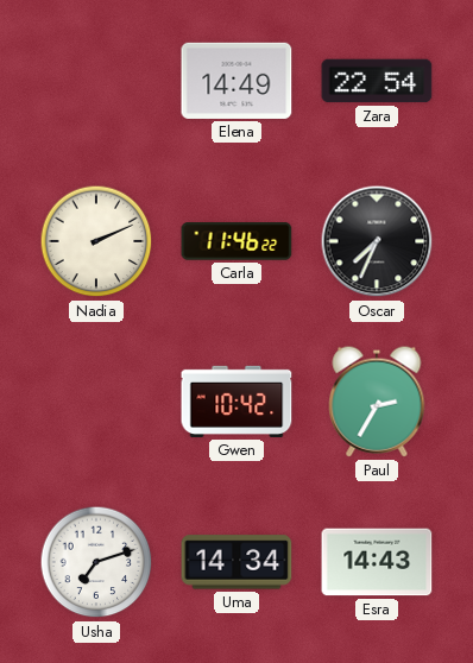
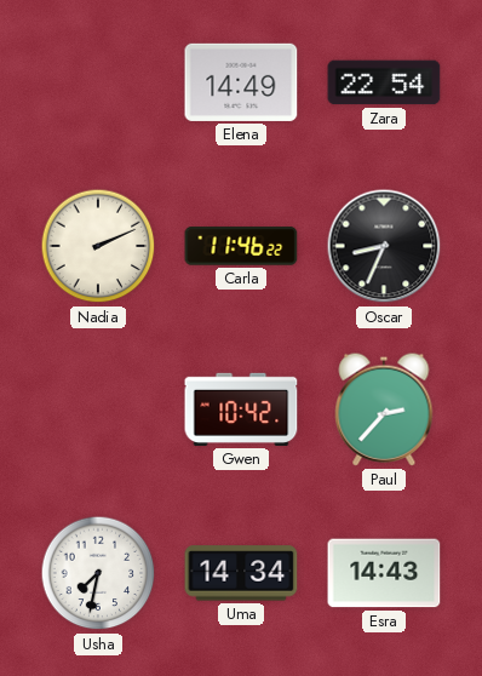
Oscar: 7:34 -> 8:34 (384, 246)
Paul: 2:35 -> 2:37 (384, 409)
Usha: 7:12 -> 7:32 (98, 573)
